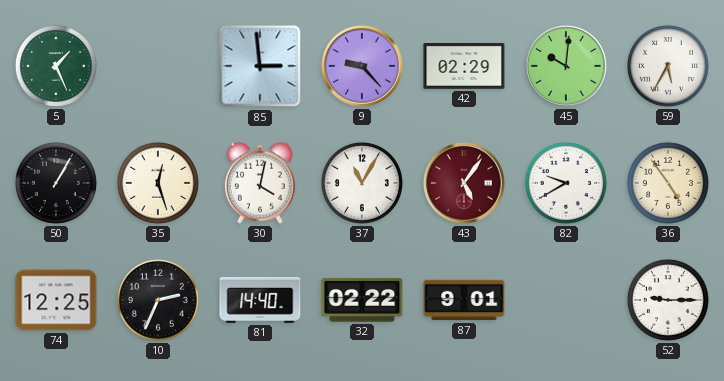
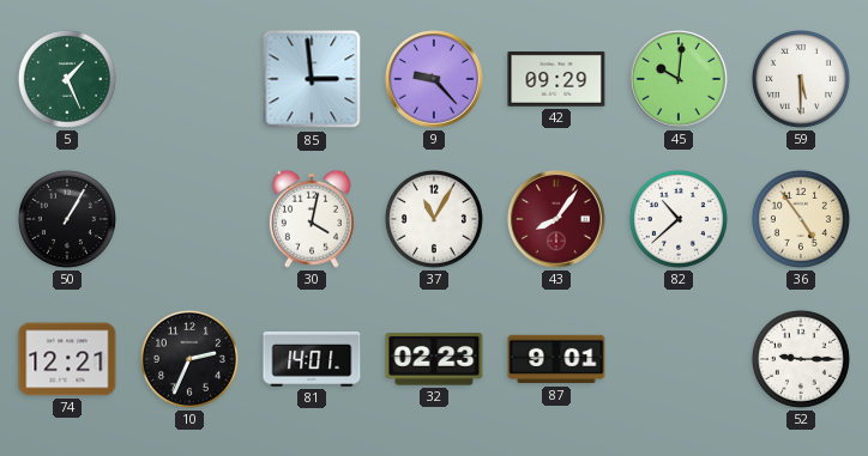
42: 02:29 -> 09:29 (556, 80)
59: 5:35 -> 5:30 (801, 79)
35: 12:27 -> none (158, 183)
43: 5:06 -> 8:06 (557, 219)
82: 9:40 -> 10:38 (679, 219)
74: 12:25 -> 12:21 (67, 359)
81: 14:40 -> 14:01 (312, 359)
32: 02:22 -> 02:23 (434, 359)
